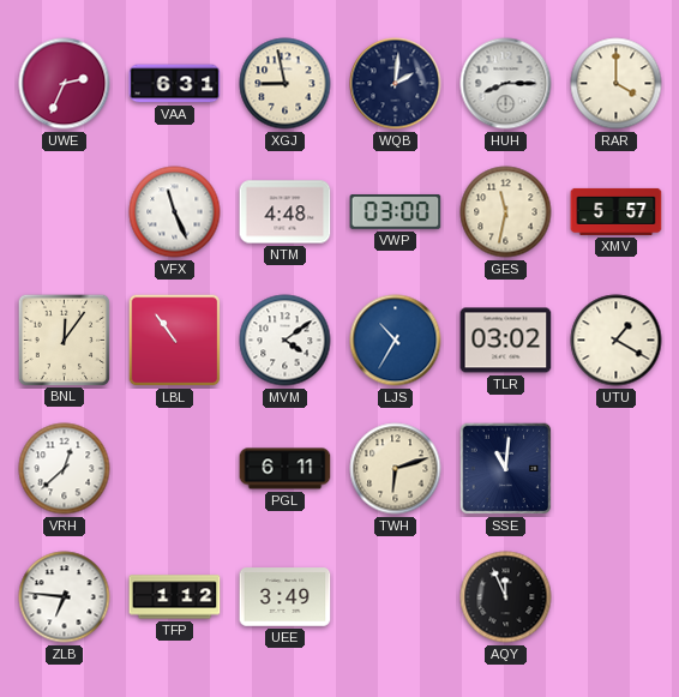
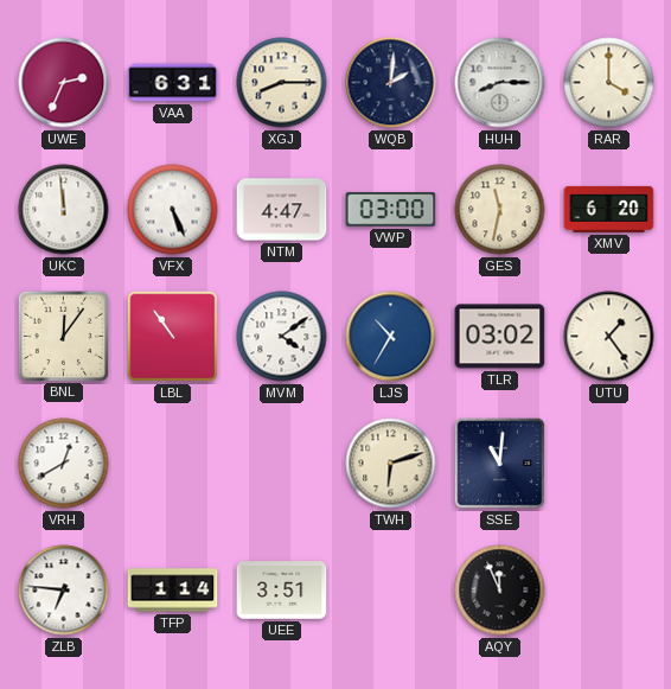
XGJ: 8:58 -> 8:15 (282, 83)
UKC: none -> 11:59 (64, 210)
VFX: 11:26 -> 5:26 (173, 210)
NTM: 4:48 -> 4:47 (282, 210)
XMV: 5:57 -> 6:20 (609, 209)
UTU: 1:20 -> 1:24 (609, 337)
VRH: 12:38 -> 12:40 (64, 464)
PGL: 6:11 -> none (286, 469)
TFP: 1:12 -> 1:14 (173, 591)
UEE: 3:49 -> 3:51 (282, 591)
